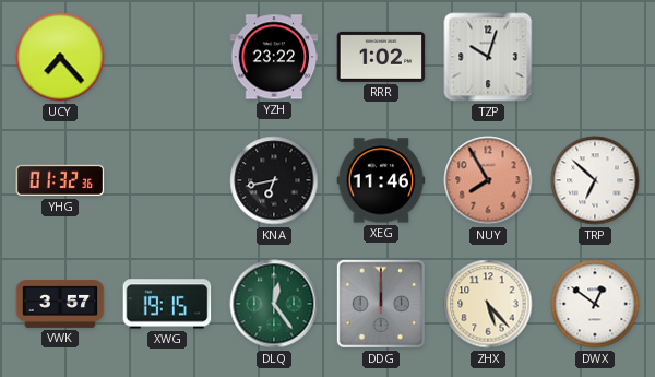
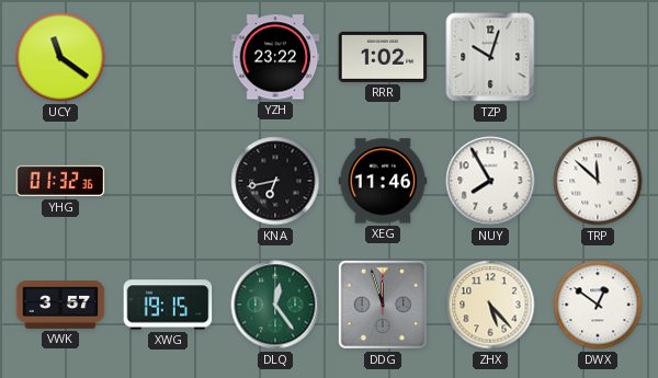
UCY: 7:23 -> 11:21 (60, 57)
NUY dial: salmon -> white (490, 181)
TRP: 6:52 -> 11:52 (598, 181)
DDG: 12:00 -> 11:57 (383, 305)
